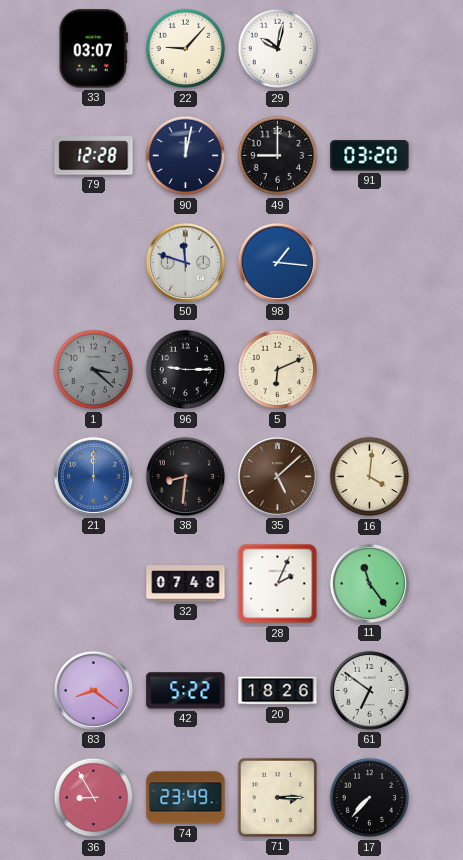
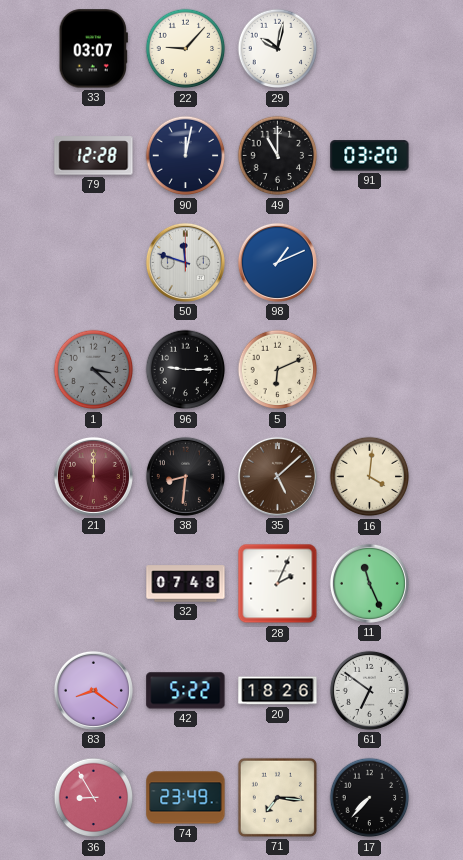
49: 9:00 -> 11:00 (278, 156)
98: 1:16 -> 1:11 (277, 262)
21 dial: blue -> burgundy (93, 476)
11: 11:24 -> 11:26 (369, 583)
71: 3:15 -> 7:16 (277, 797)
